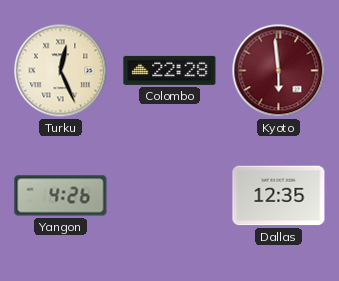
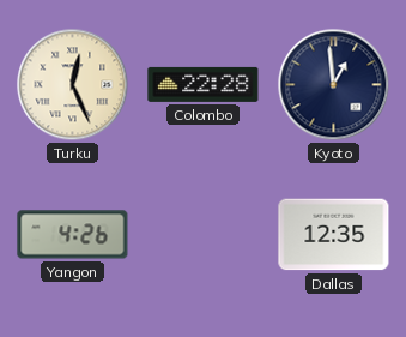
Kyoto: 5:59 -> 12:59 (334, 85)
Kyoto dial: burgundy -> navy (334, 85)
